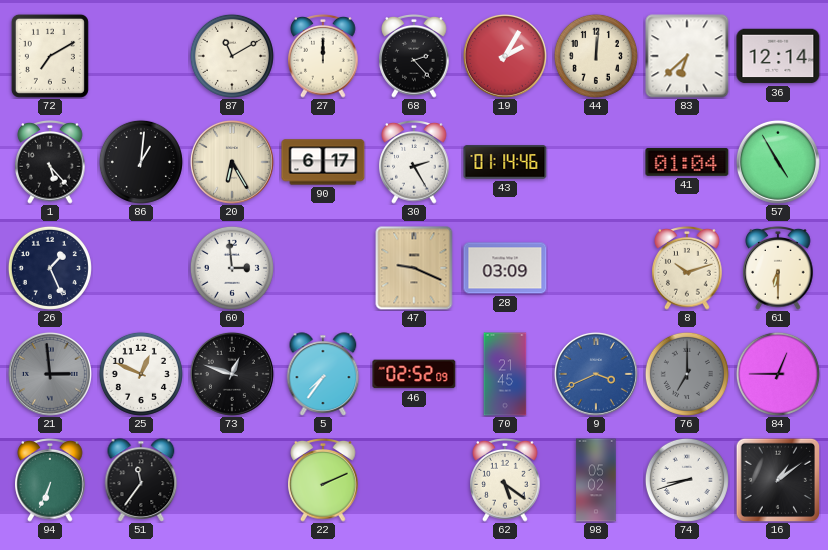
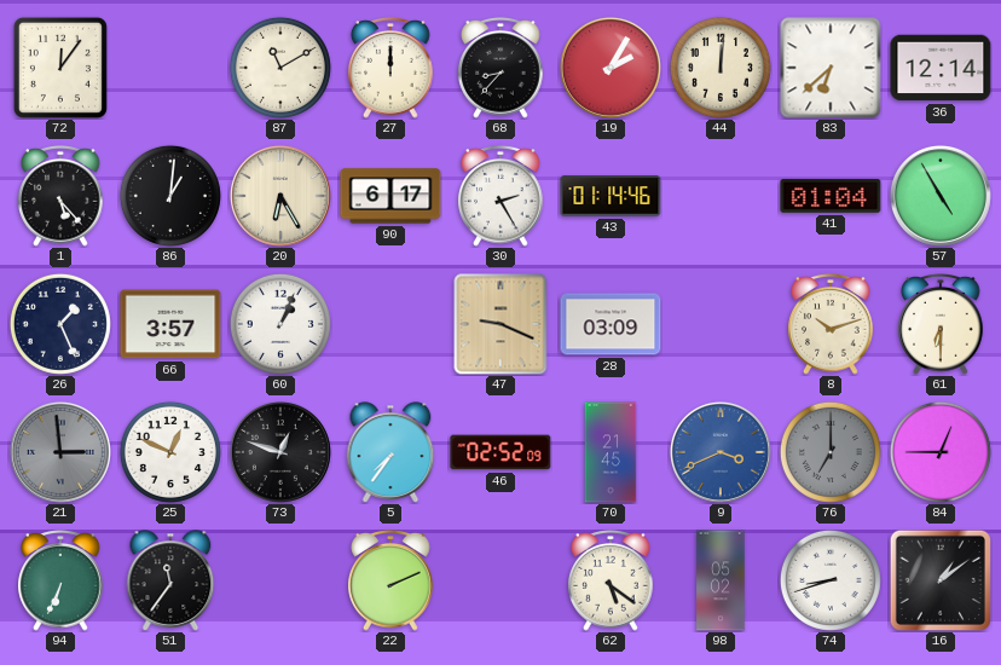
72: 7:10 -> 12:06 (60, 68)
68: 2:23 -> 8:37 (500, 69)
66: none -> 3:57 (170, 324)
60: 2:59 -> 1:04 (280, 324)
